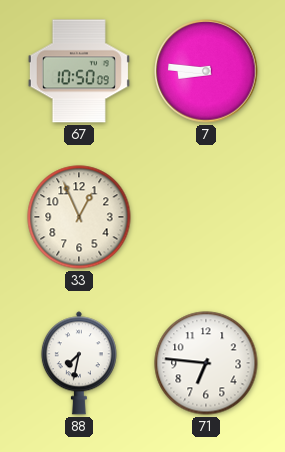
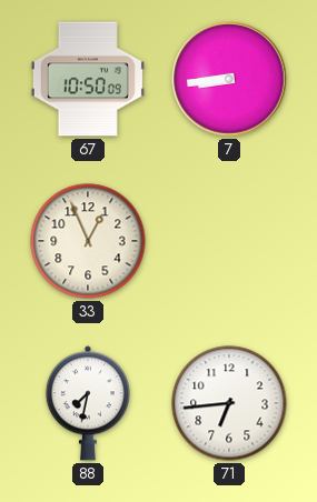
7: 8:46 -> 8:44 (229, 79)
71: 6:46 -> 6:44 (229, 403)
